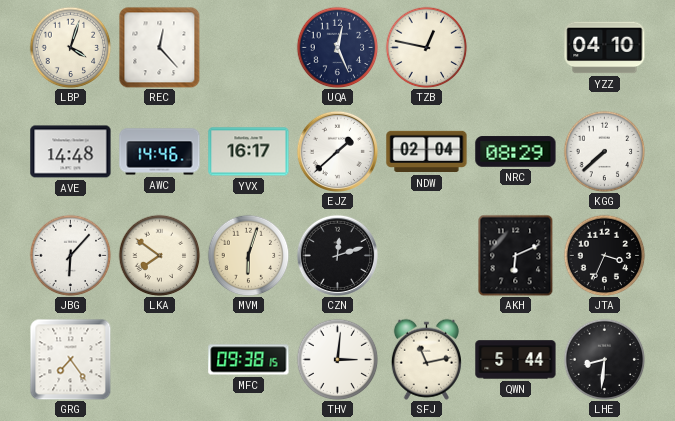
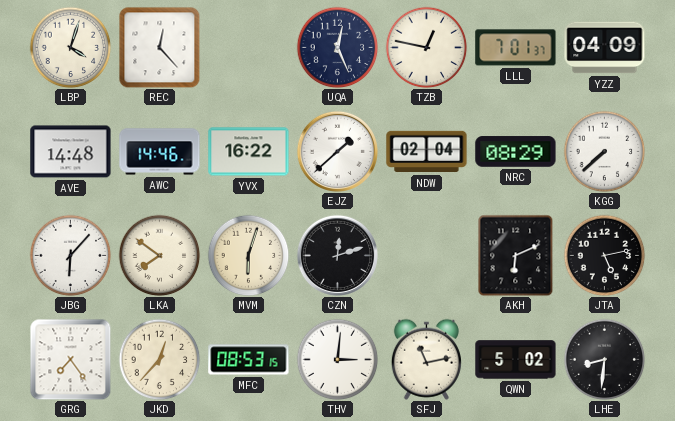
LLL: none -> 7:01 (516, 48)
YZZ: 04:10 -> 04:09 (605, 48)
YVX: 16:17 -> 16:22 (249, 152)
JTA: 3:34 -> 5:13 (604, 255)
JKD: none -> 12:37 (159, 359)
MFC: 09:38 -> 08:53 (249, 360)
QWN: 5:44 -> 5:02 (516, 360)
